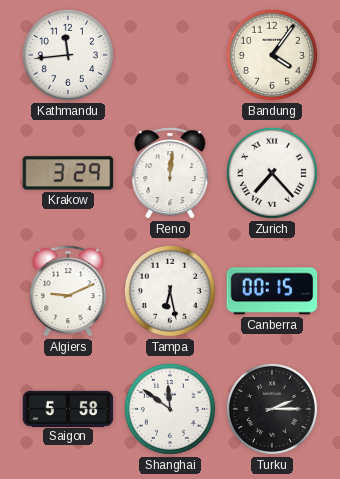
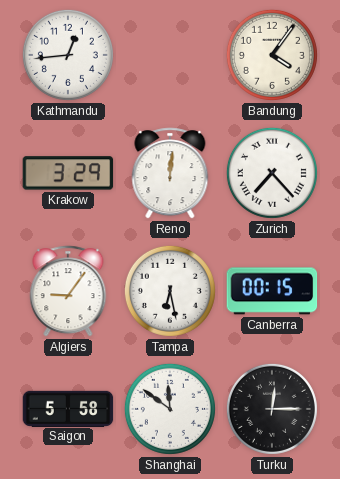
Kathmandu: 11:44 -> 12:44 (68, 55)
Algiers: 9:11 -> 9:06 (68, 291)
Turku: 2:15 -> 12:15 (272, 409)
